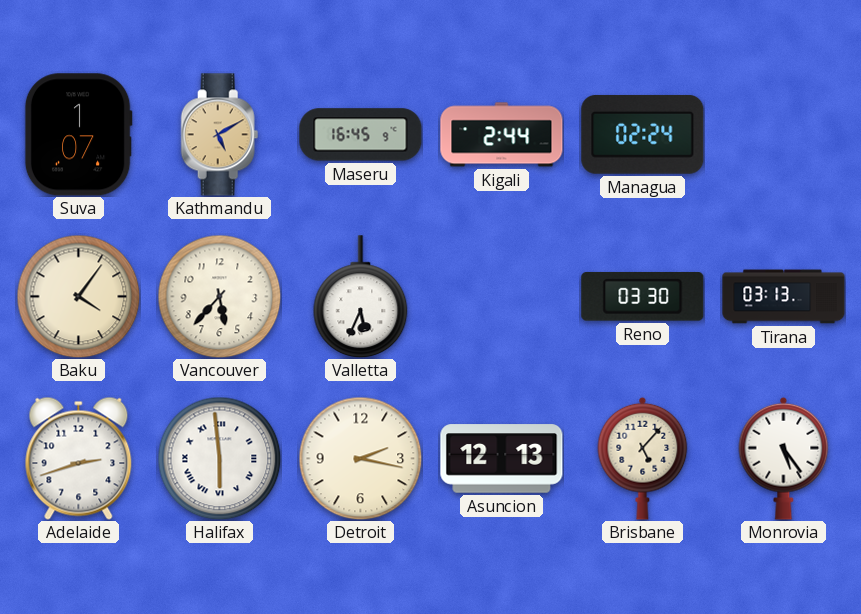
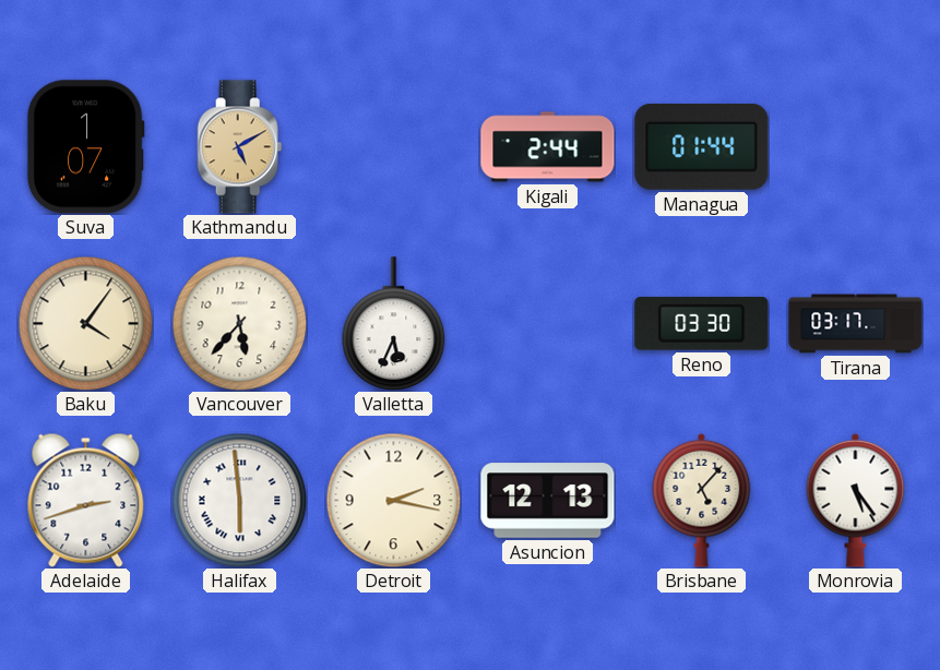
Maseru: 16:45 -> none (361, 135)
Managua: 02:24 -> 01:44 (702, 146)
Tirana: 03:13 -> 03:17 (856, 324)
